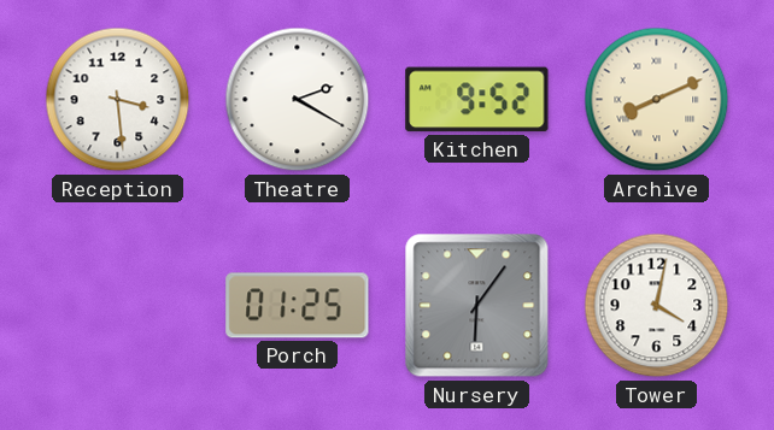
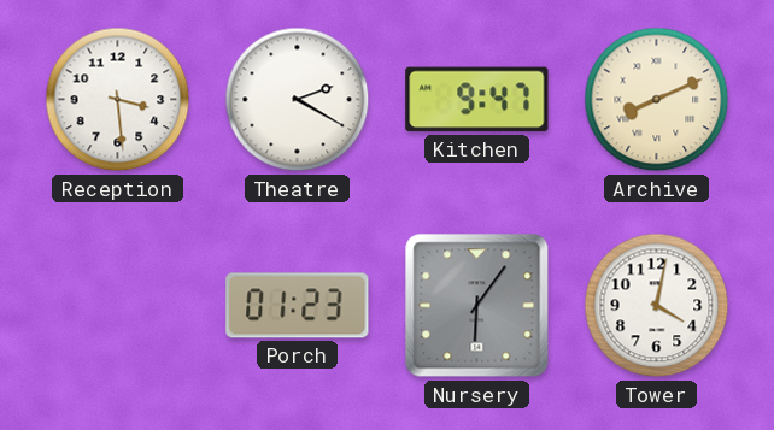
Kitchen: 9:52 -> 9:47 (477, 100)
Porch: 01:25 -> 01:23 (298, 306)
